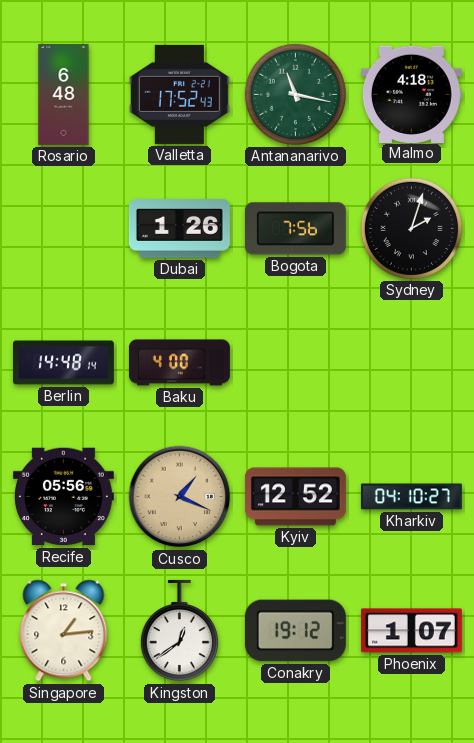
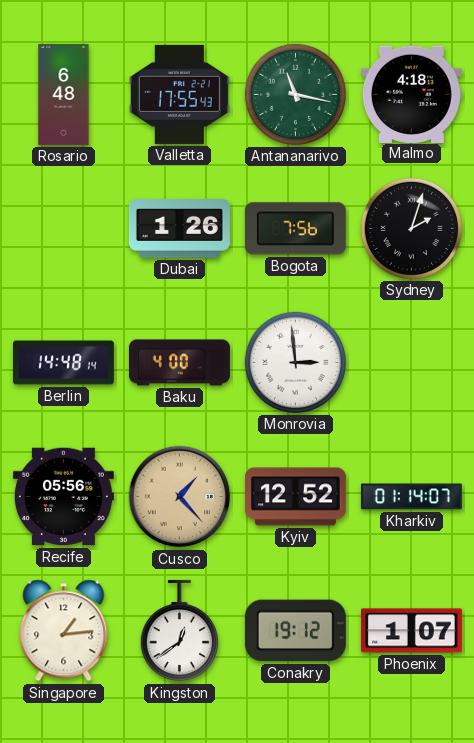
Valletta: 17:52 -> 17:55 (179, 94)
Monrovia: none -> 2:59 (295, 362)
Cusco: 1:19 -> 1:23 (180, 497)
Kharkiv: 04:10 -> 01:14 (411, 497)
